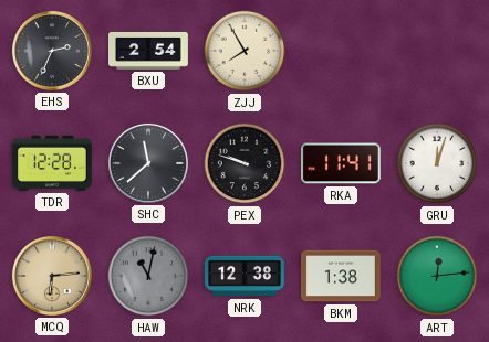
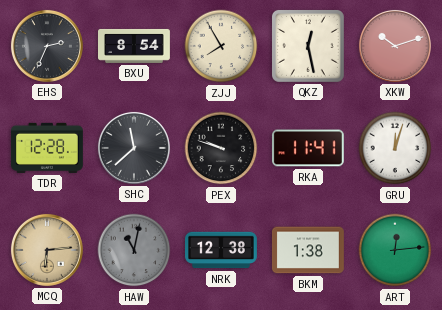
BXU: 2:54 -> 8:54 (135, 46)
QKZ: none -> 12:28 (308, 46)
XKW: none -> 10:12 (395, 46)
